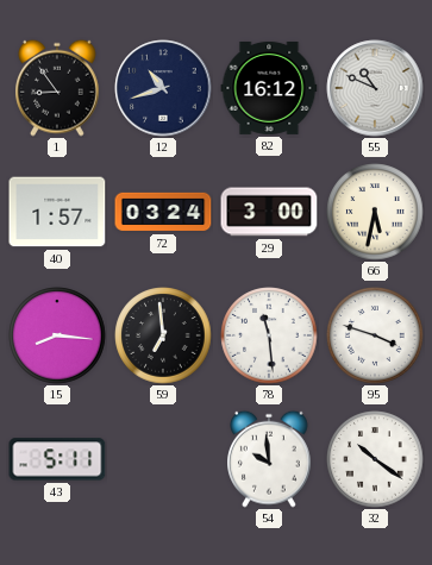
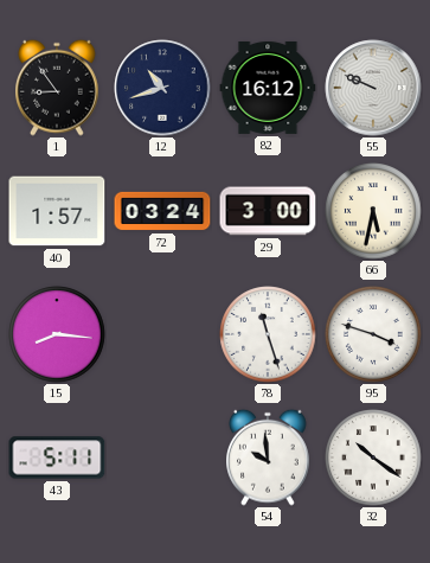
55: 10:49 -> 9:49 (373, 88)
59: 6:59 -> none (163, 335)
78: 11:29 -> 11:27 (268, 334)
